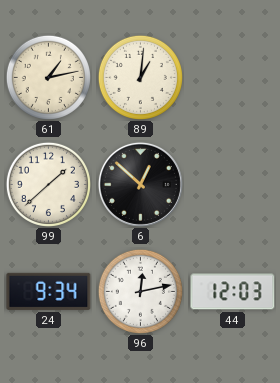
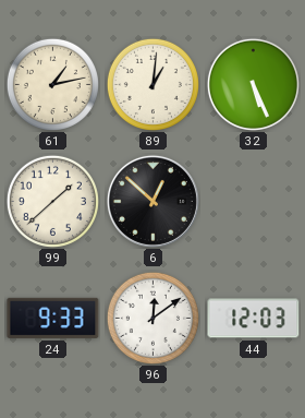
32: none -> 5:26 (253, 84)
24: 9:34 -> 9:33 (53, 318)
96: 12:13 -> 12:09 (152, 318)
